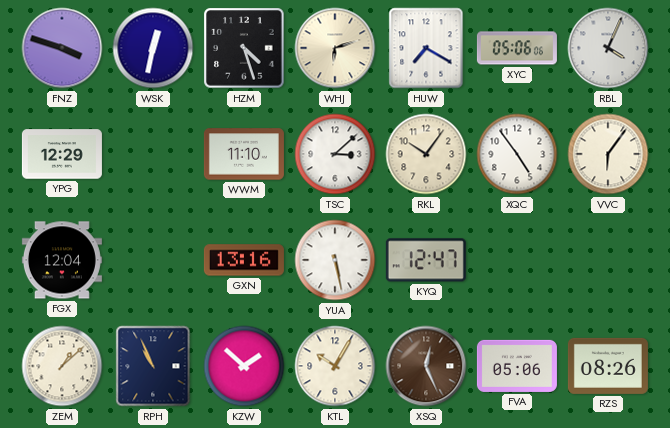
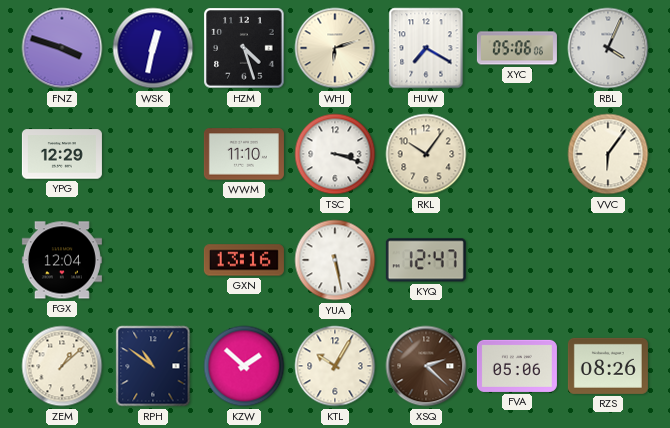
TSC: 3:08 -> 3:18 (335, 154)
XQC: 4:54 -> none (517, 154)
RPH: 10:56 -> 10:51 (153, 366)
XSQ: 12:26 -> 2:22 (426, 366)
